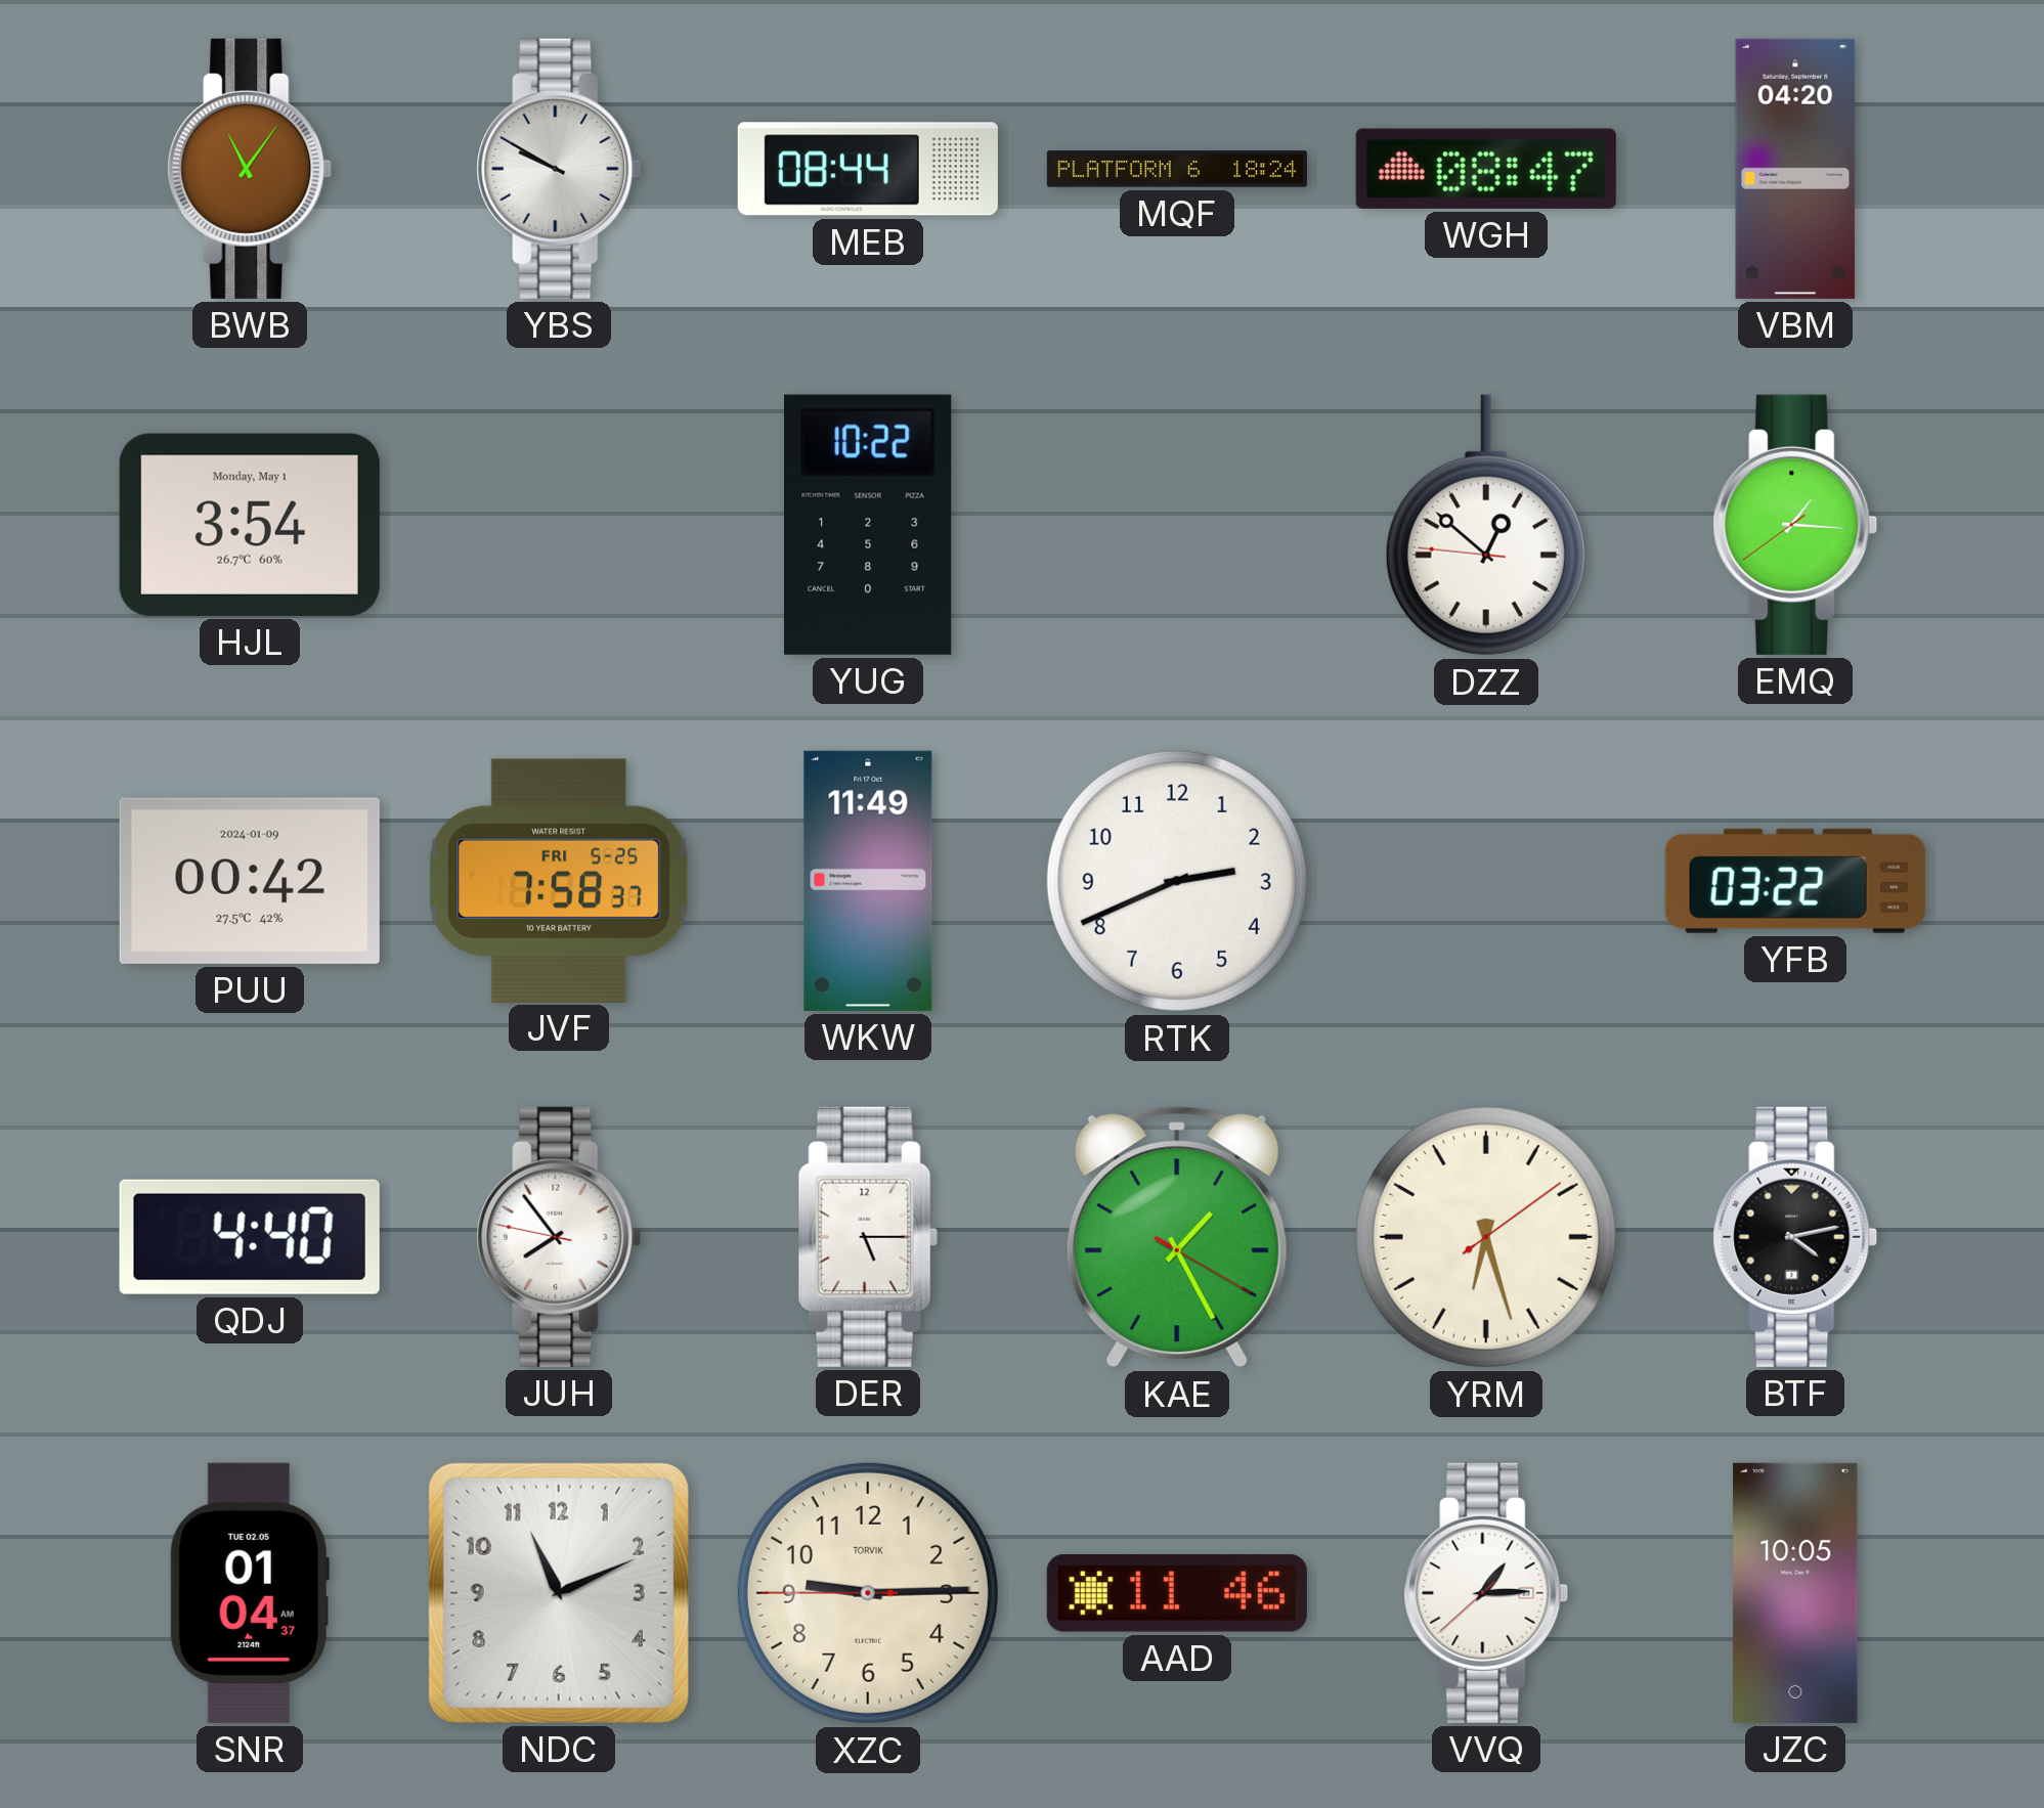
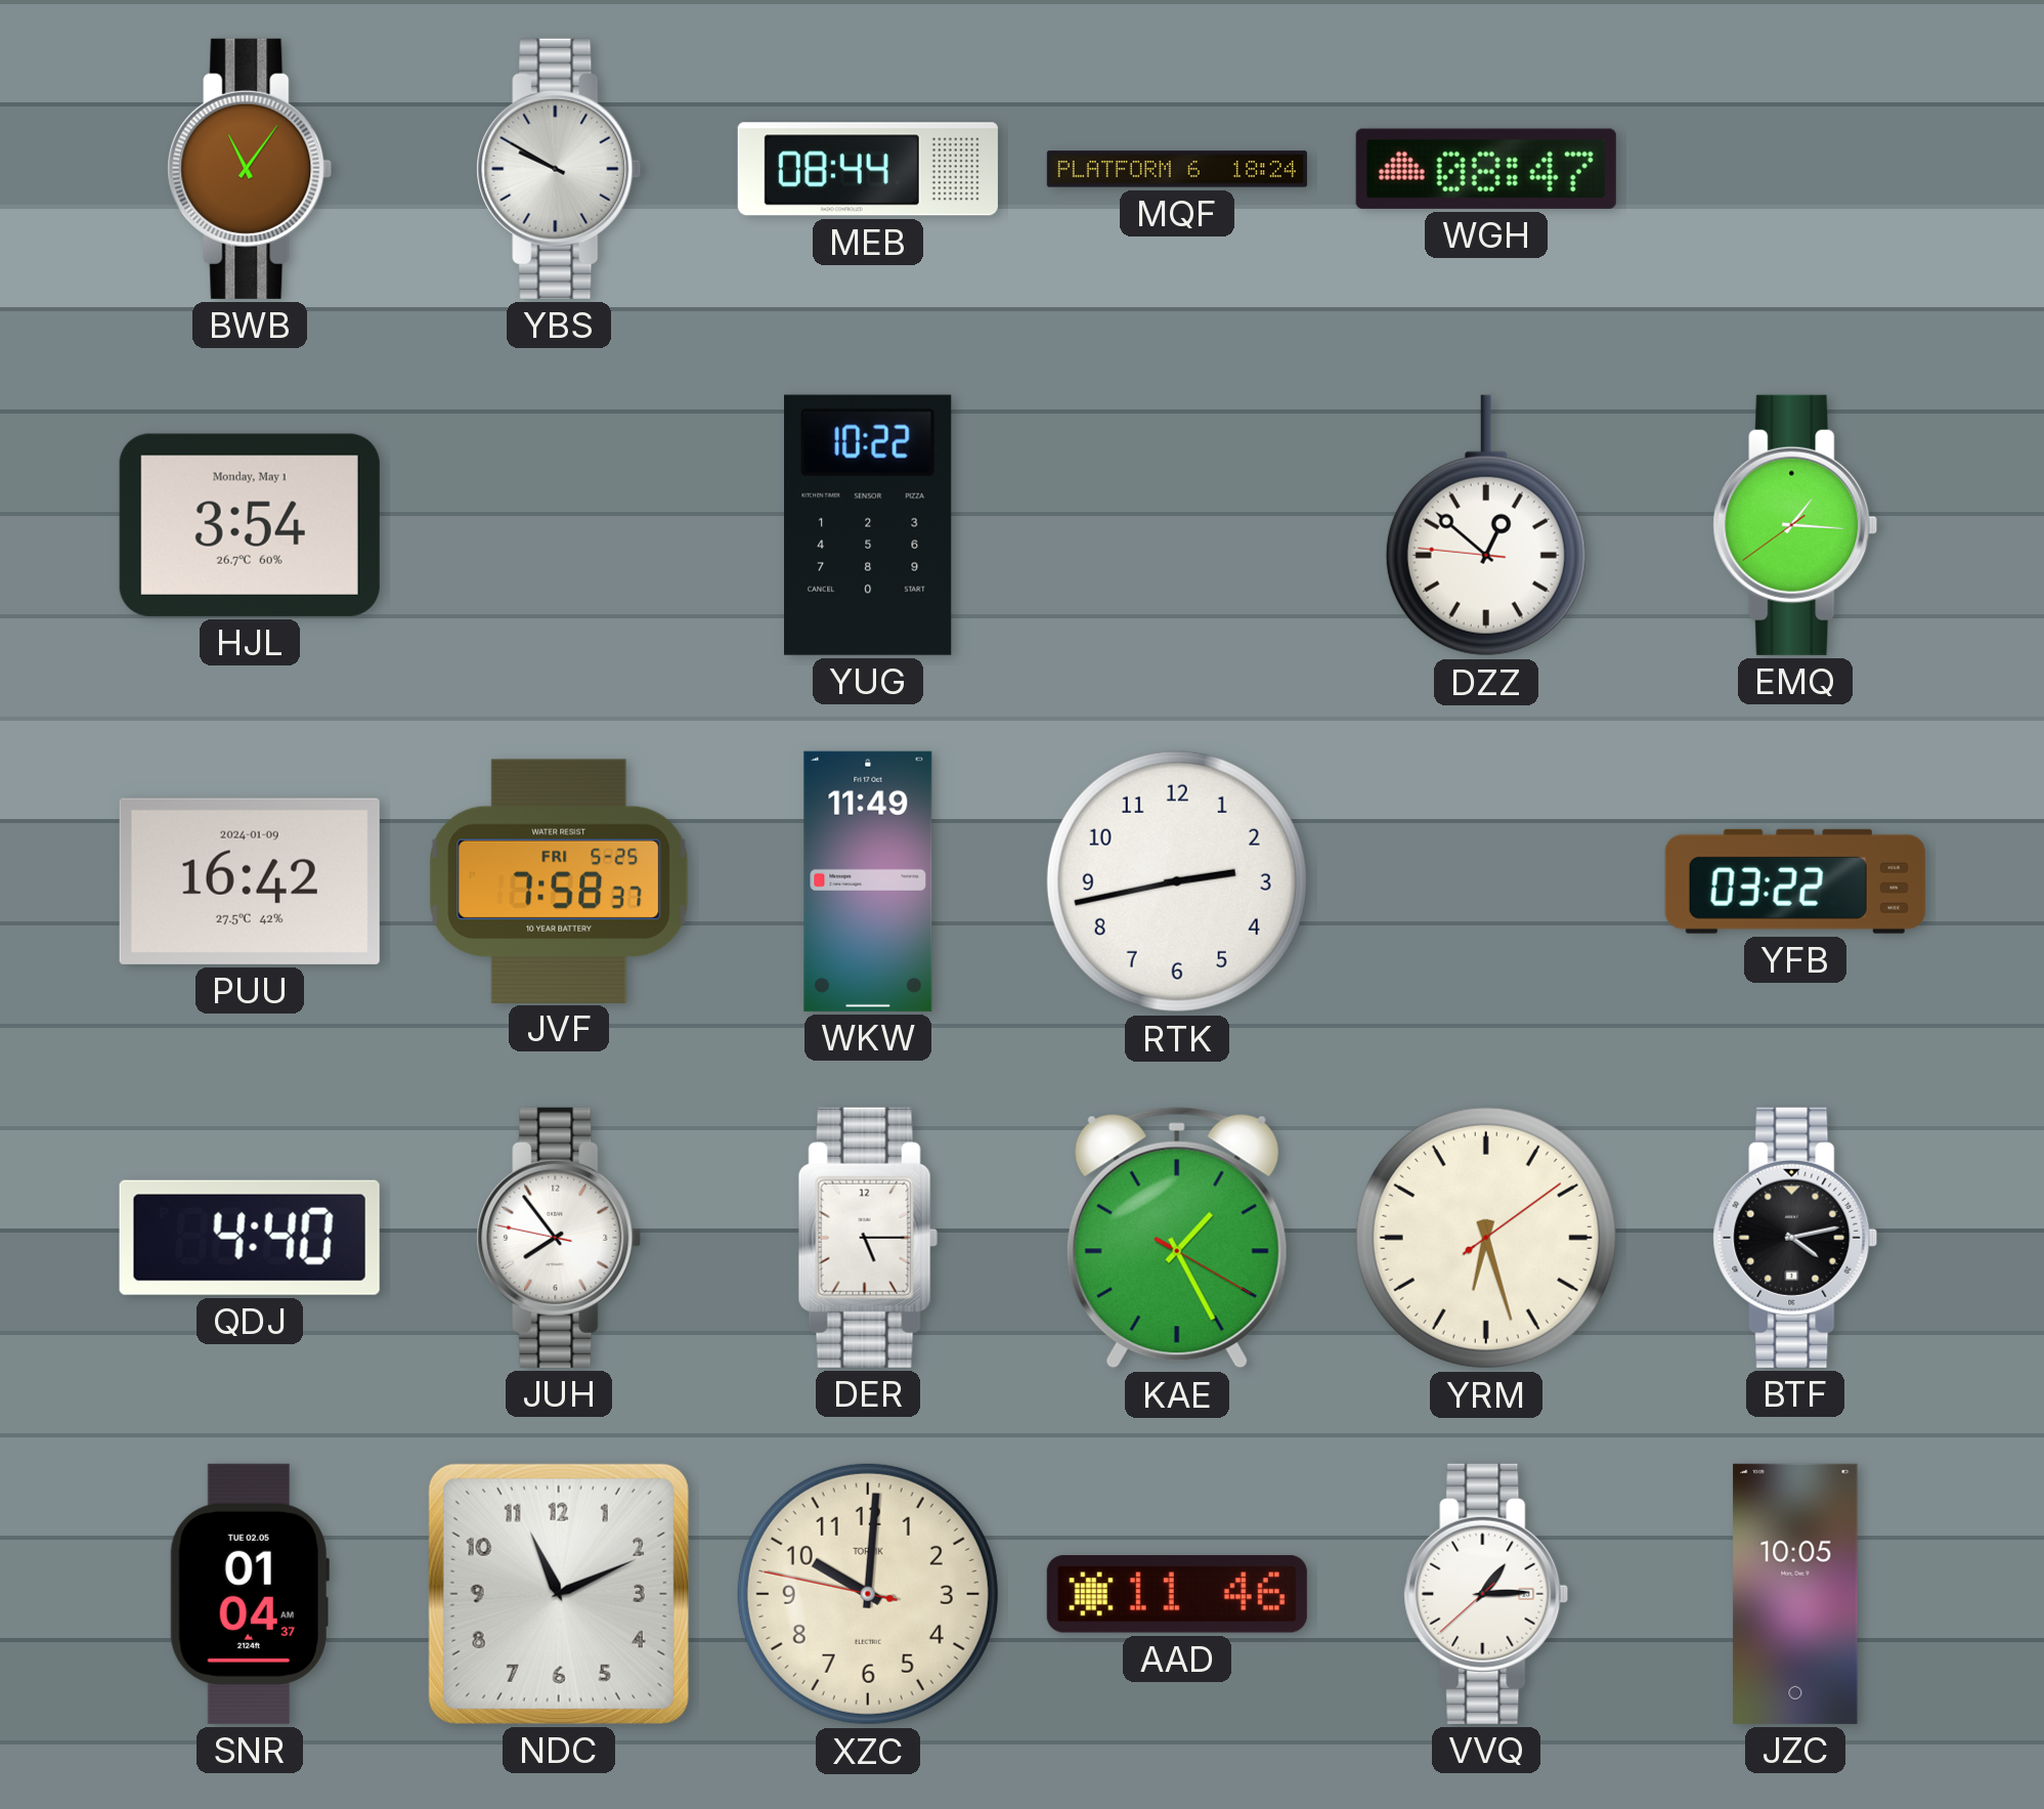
VBM: 04:20 -> none (1795, 169)
PUU: 00:42 -> 16:42 (250, 881)
RTK: 2:41 -> 2:43 (1177, 881)
XZC: 9:14 -> 10:00 (868, 1594)
